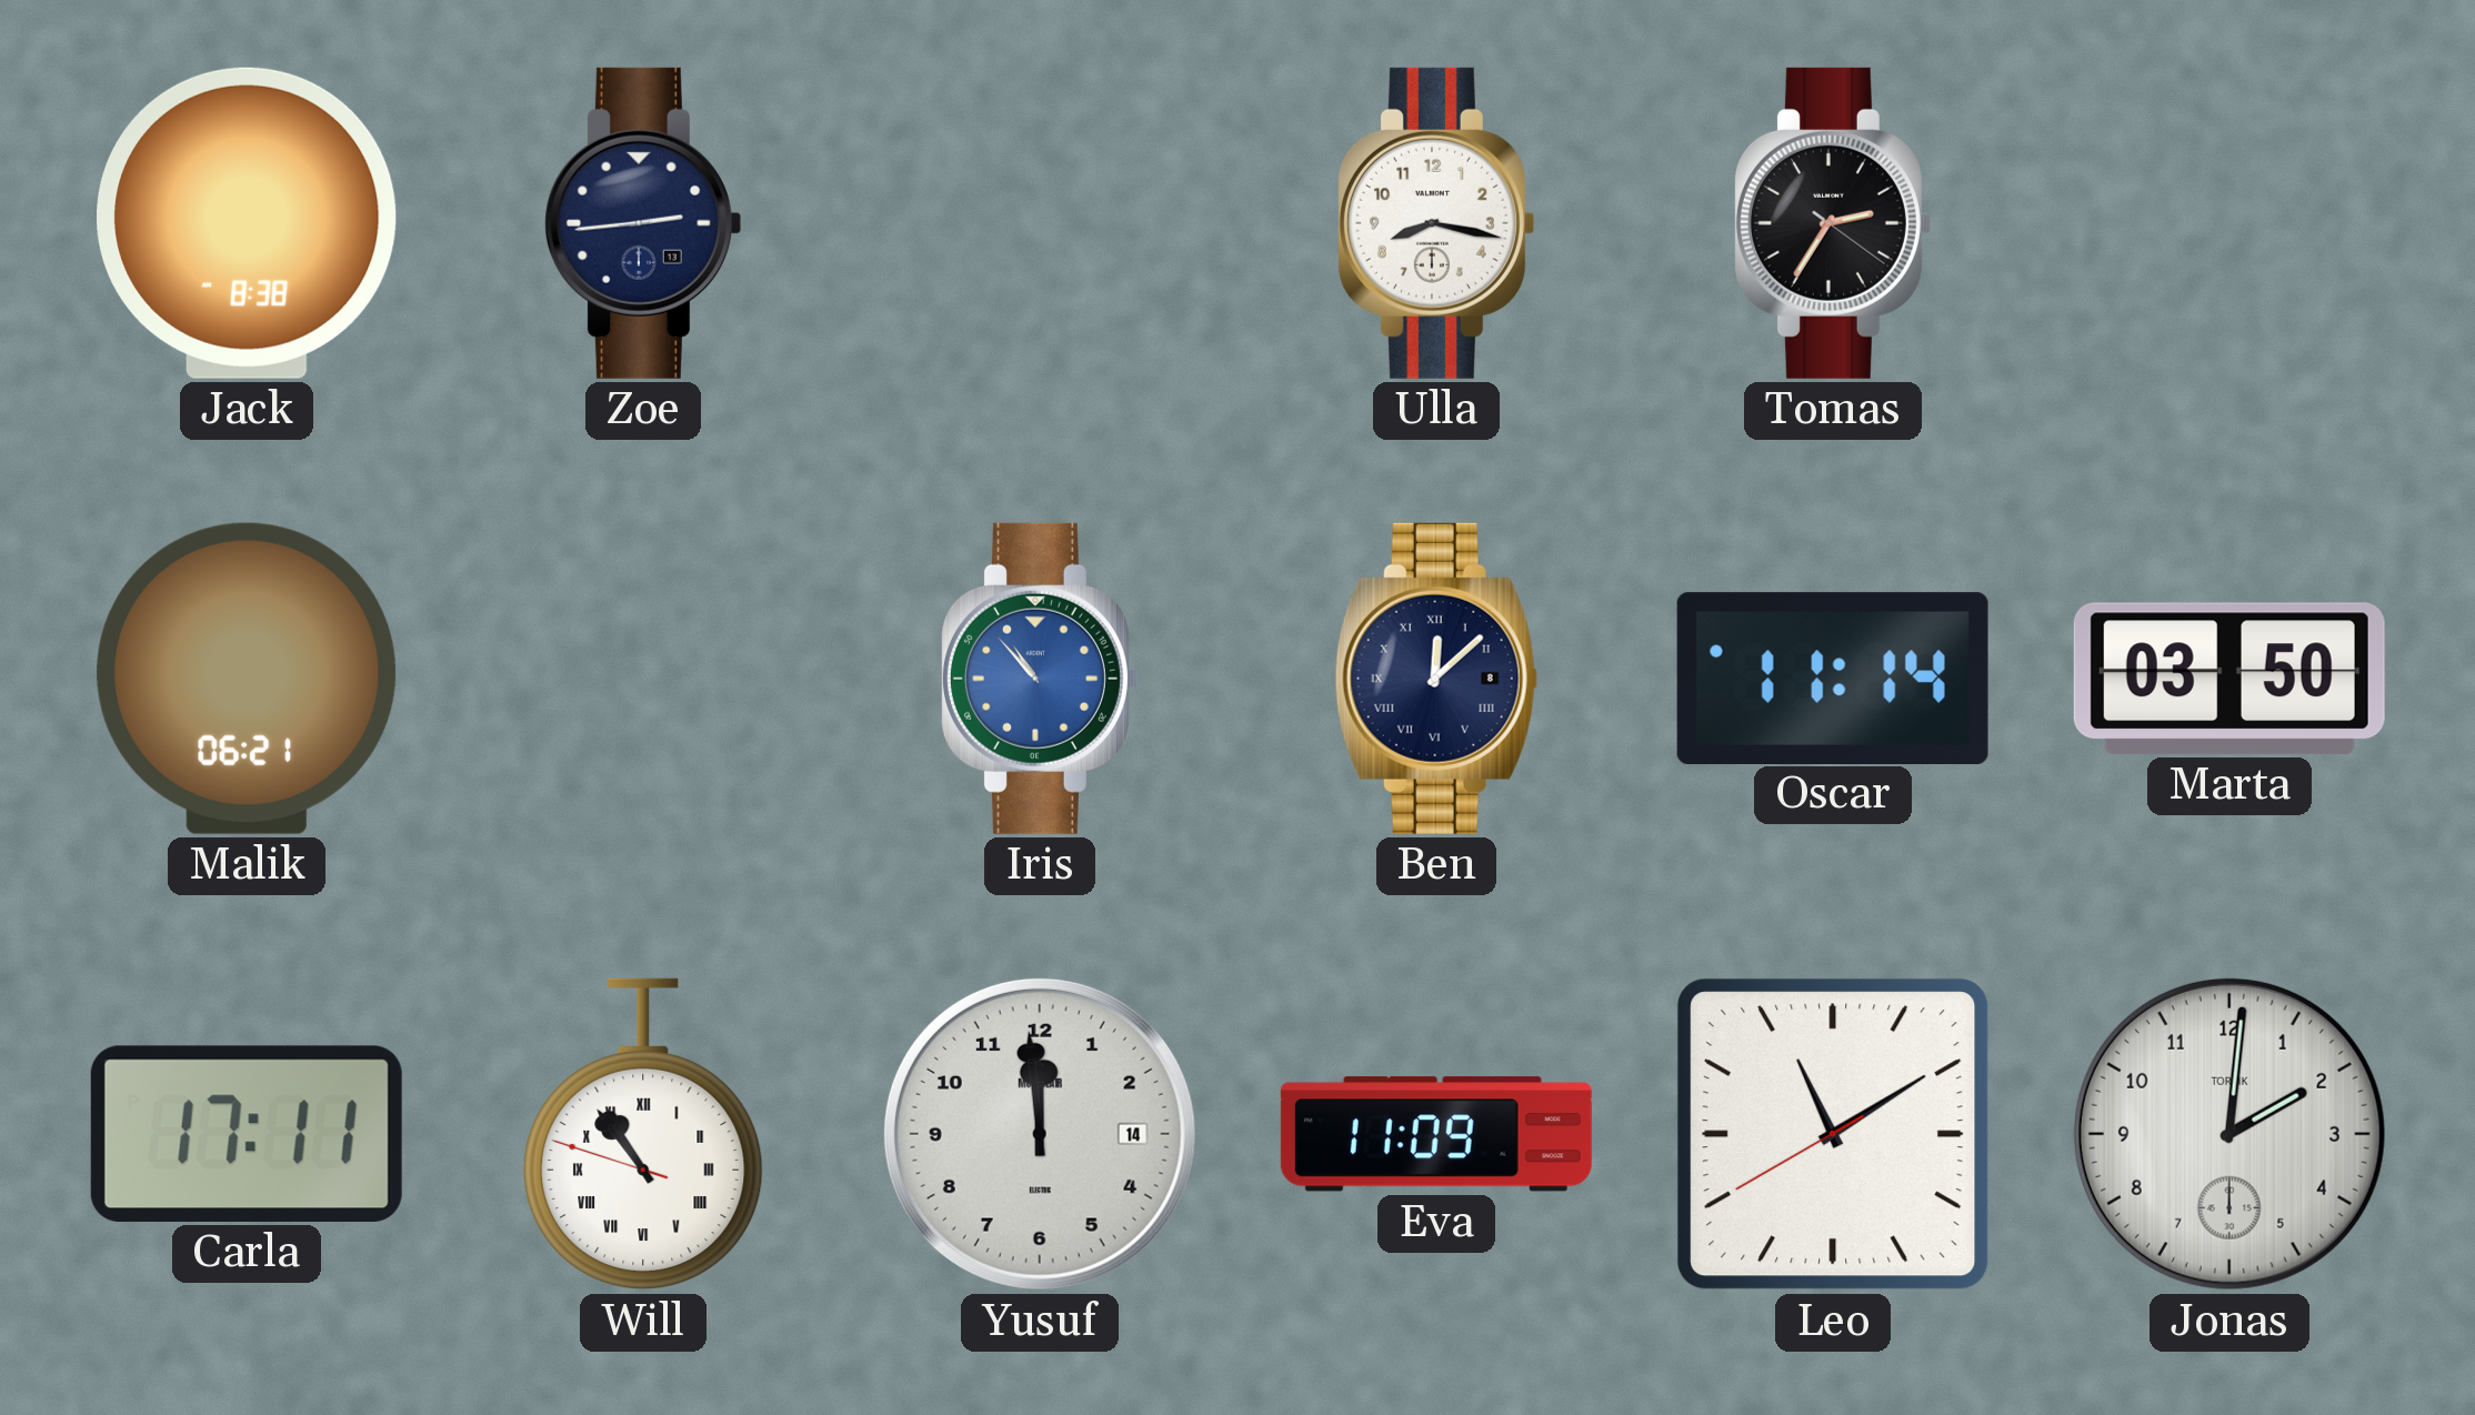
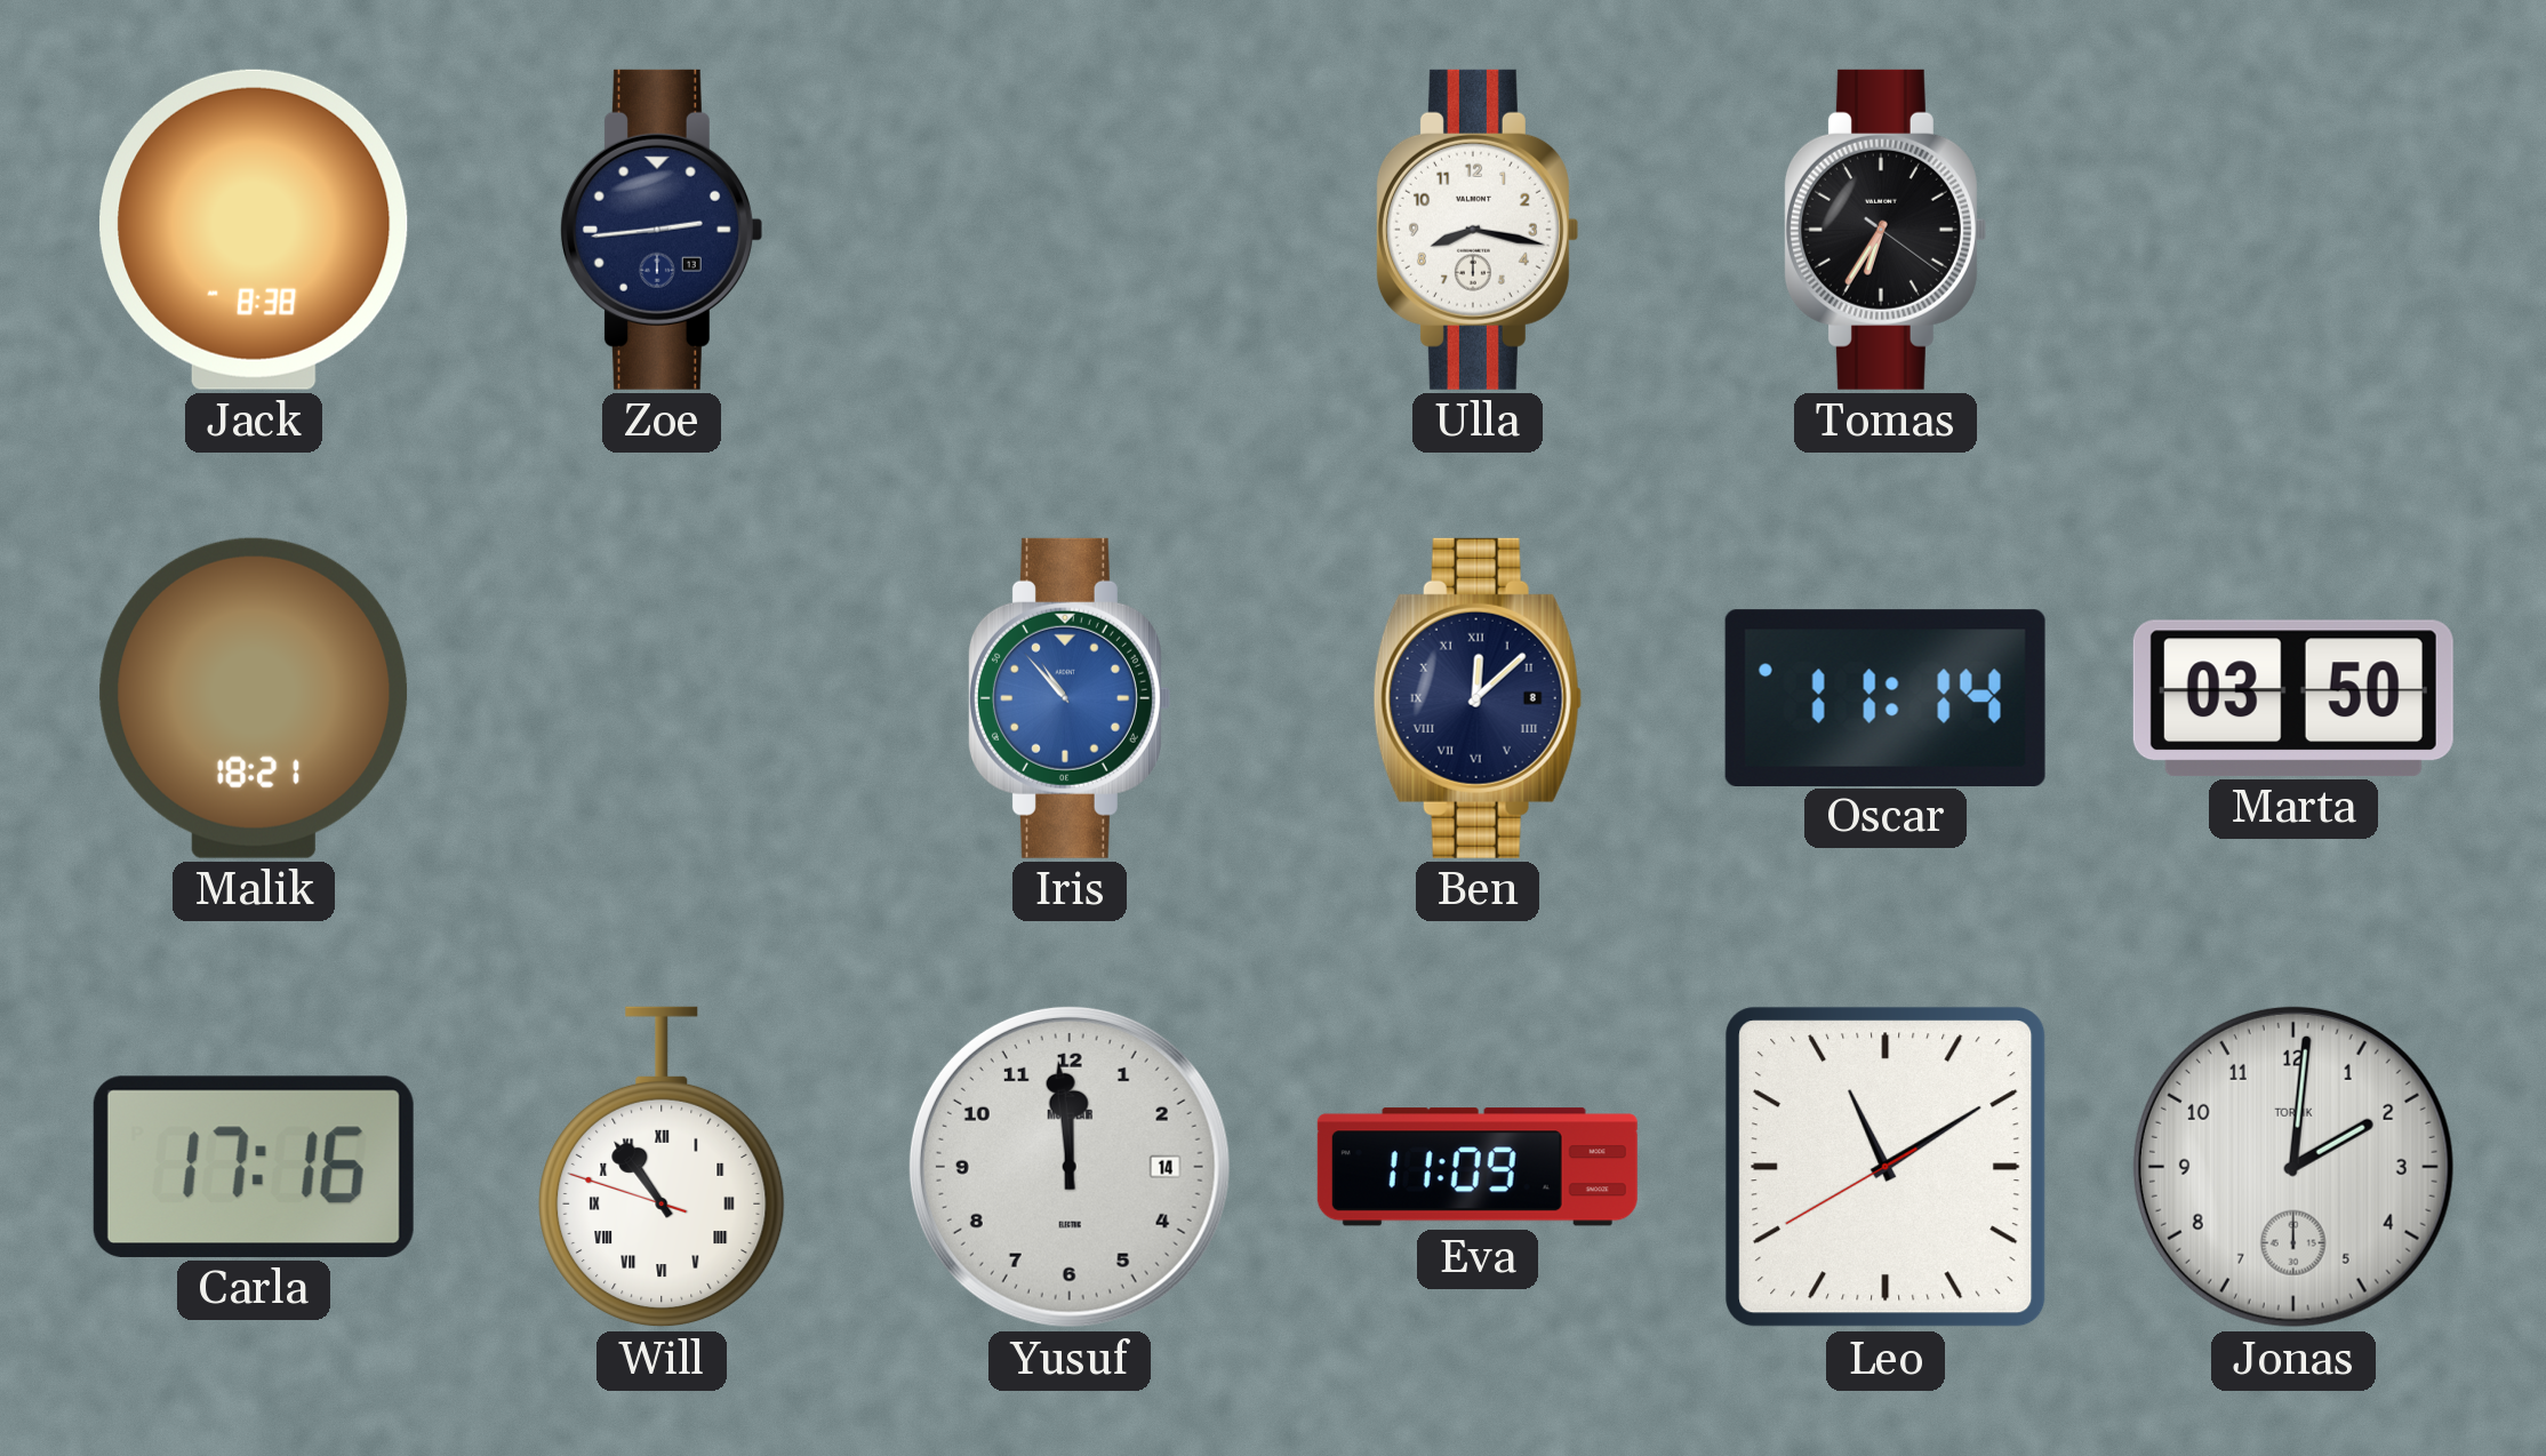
Tomas: 2:35 -> 6:35 (1884, 230)
Malik: 06:21 -> 18:21 (254, 698)
Carla: 17:11 -> 17:16 (254, 1167)
